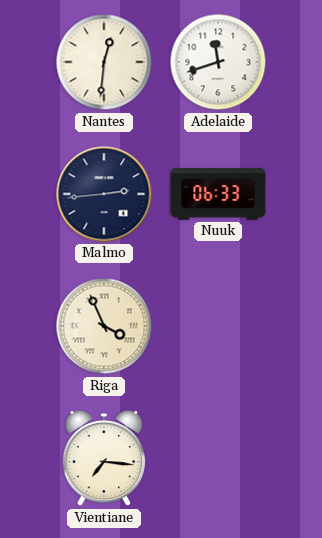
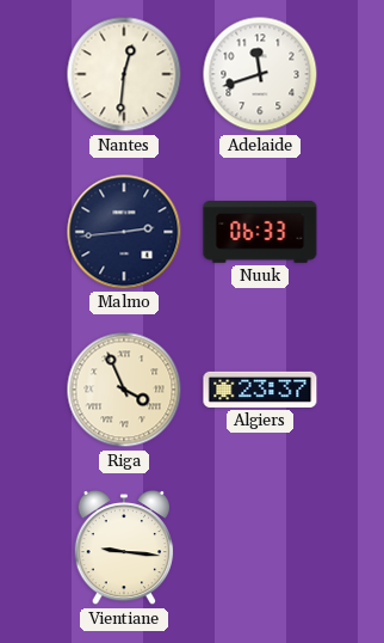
Algiers: none -> 23:37 (260, 390)
Vientiane: 7:16 -> 9:16 (124, 547)
